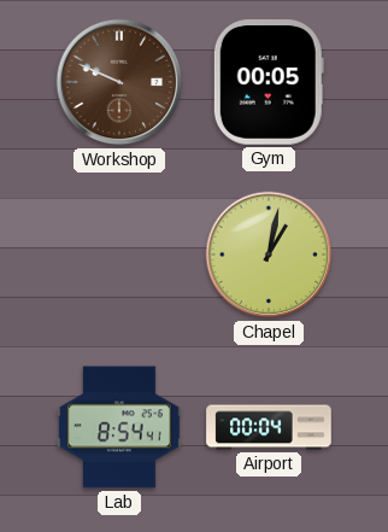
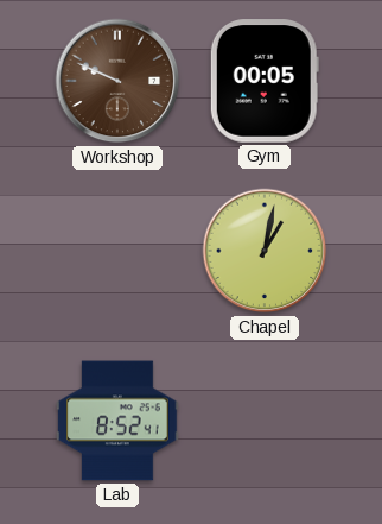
Lab: 8:54 -> 8:52 (117, 421)
Airport: 00:04 -> none (269, 427)
